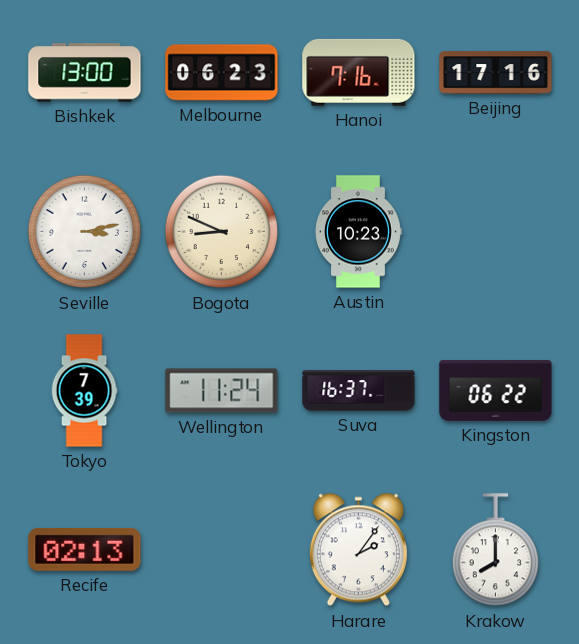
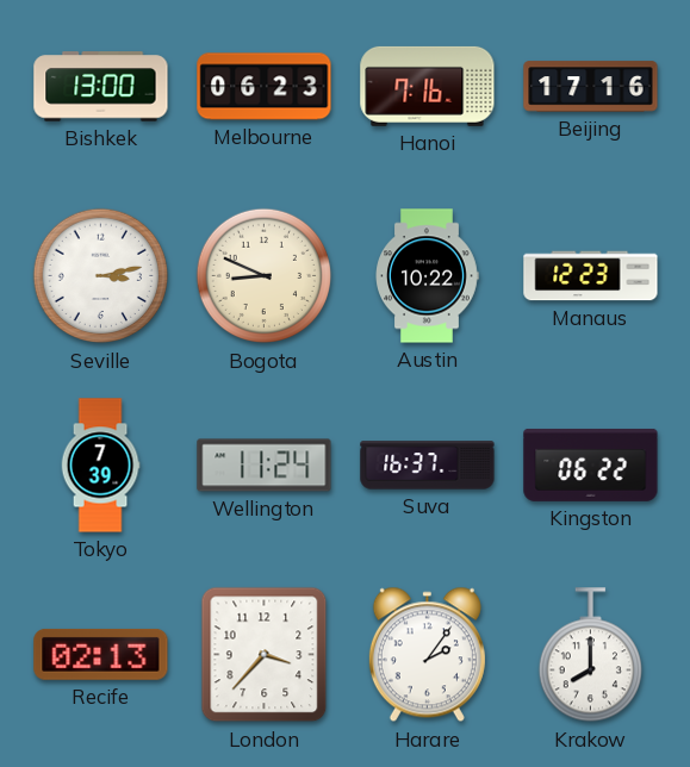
Austin: 10:23 -> 10:22 (427, 276)
Manaus: none -> 12:23 (591, 276)
London: none -> 3:37 (265, 655)
